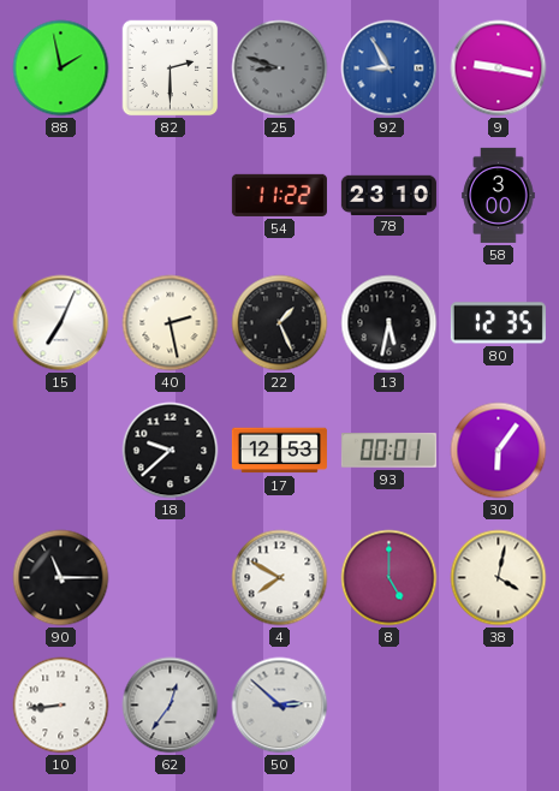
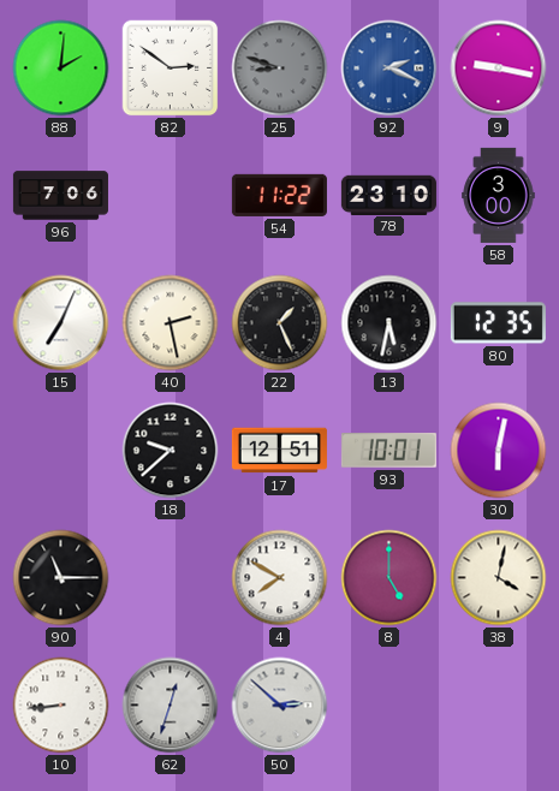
88: 1:58 -> 2:01 (61, 69)
82: 2:30 -> 2:51 (171, 69)
92: 8:55 -> 2:19 (389, 69)
96: none -> 7:06 (60, 196)
17: 12:53 -> 12:51 (279, 451)
93: 00:01 -> 10:01 (388, 451)
30: 6:06 -> 6:02 (499, 451)
62: 12:36 -> 12:33 (171, 706)
